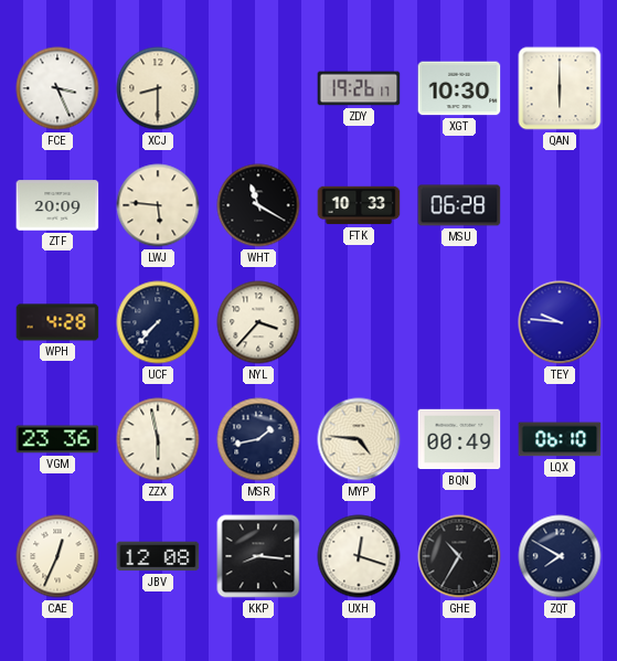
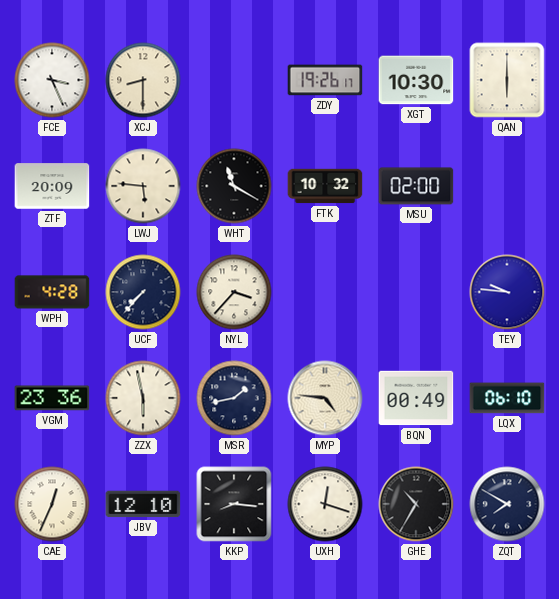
FTK: 10:33 -> 10:32 (325, 186)
MSU: 06:28 -> 02:00 (416, 186)
JBV: 12:08 -> 12:10 (143, 504)
